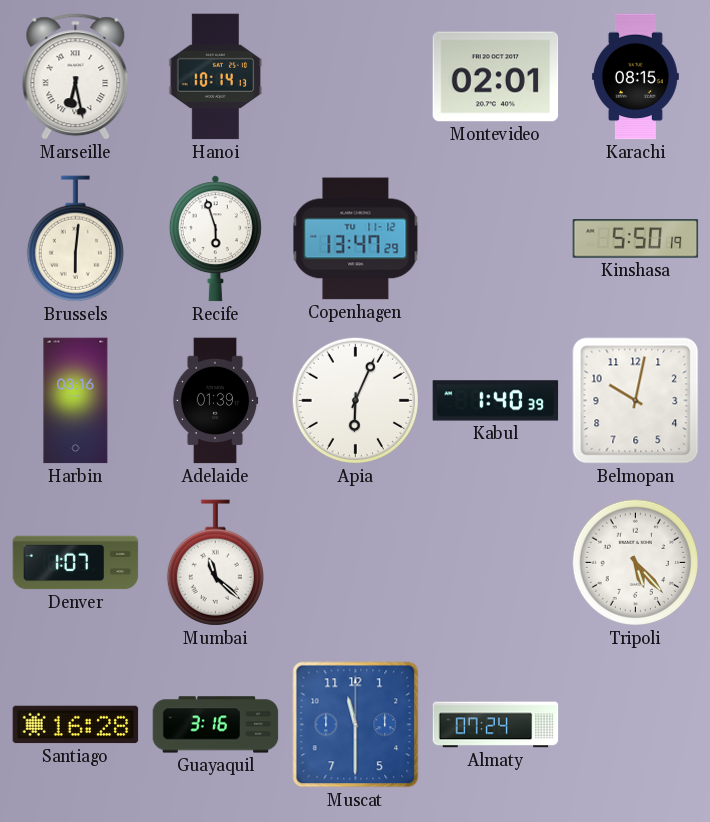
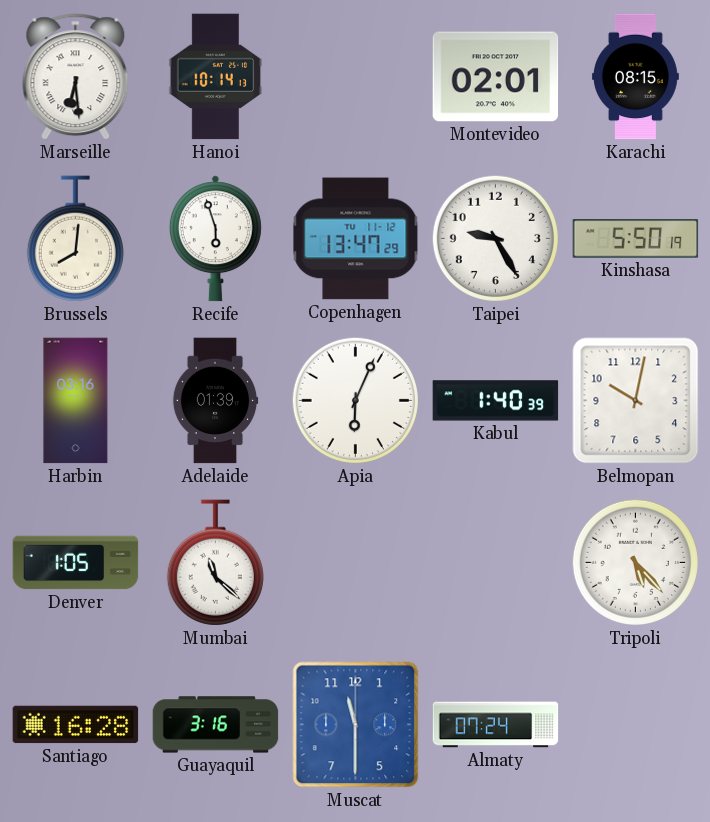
Marseille: 6:28 -> 6:29 (76, 77)
Brussels: 6:01 -> 8:01 (75, 239)
Taipei: none -> 9:25 (495, 238)
Denver: 1:07 -> 1:05 (76, 563)
